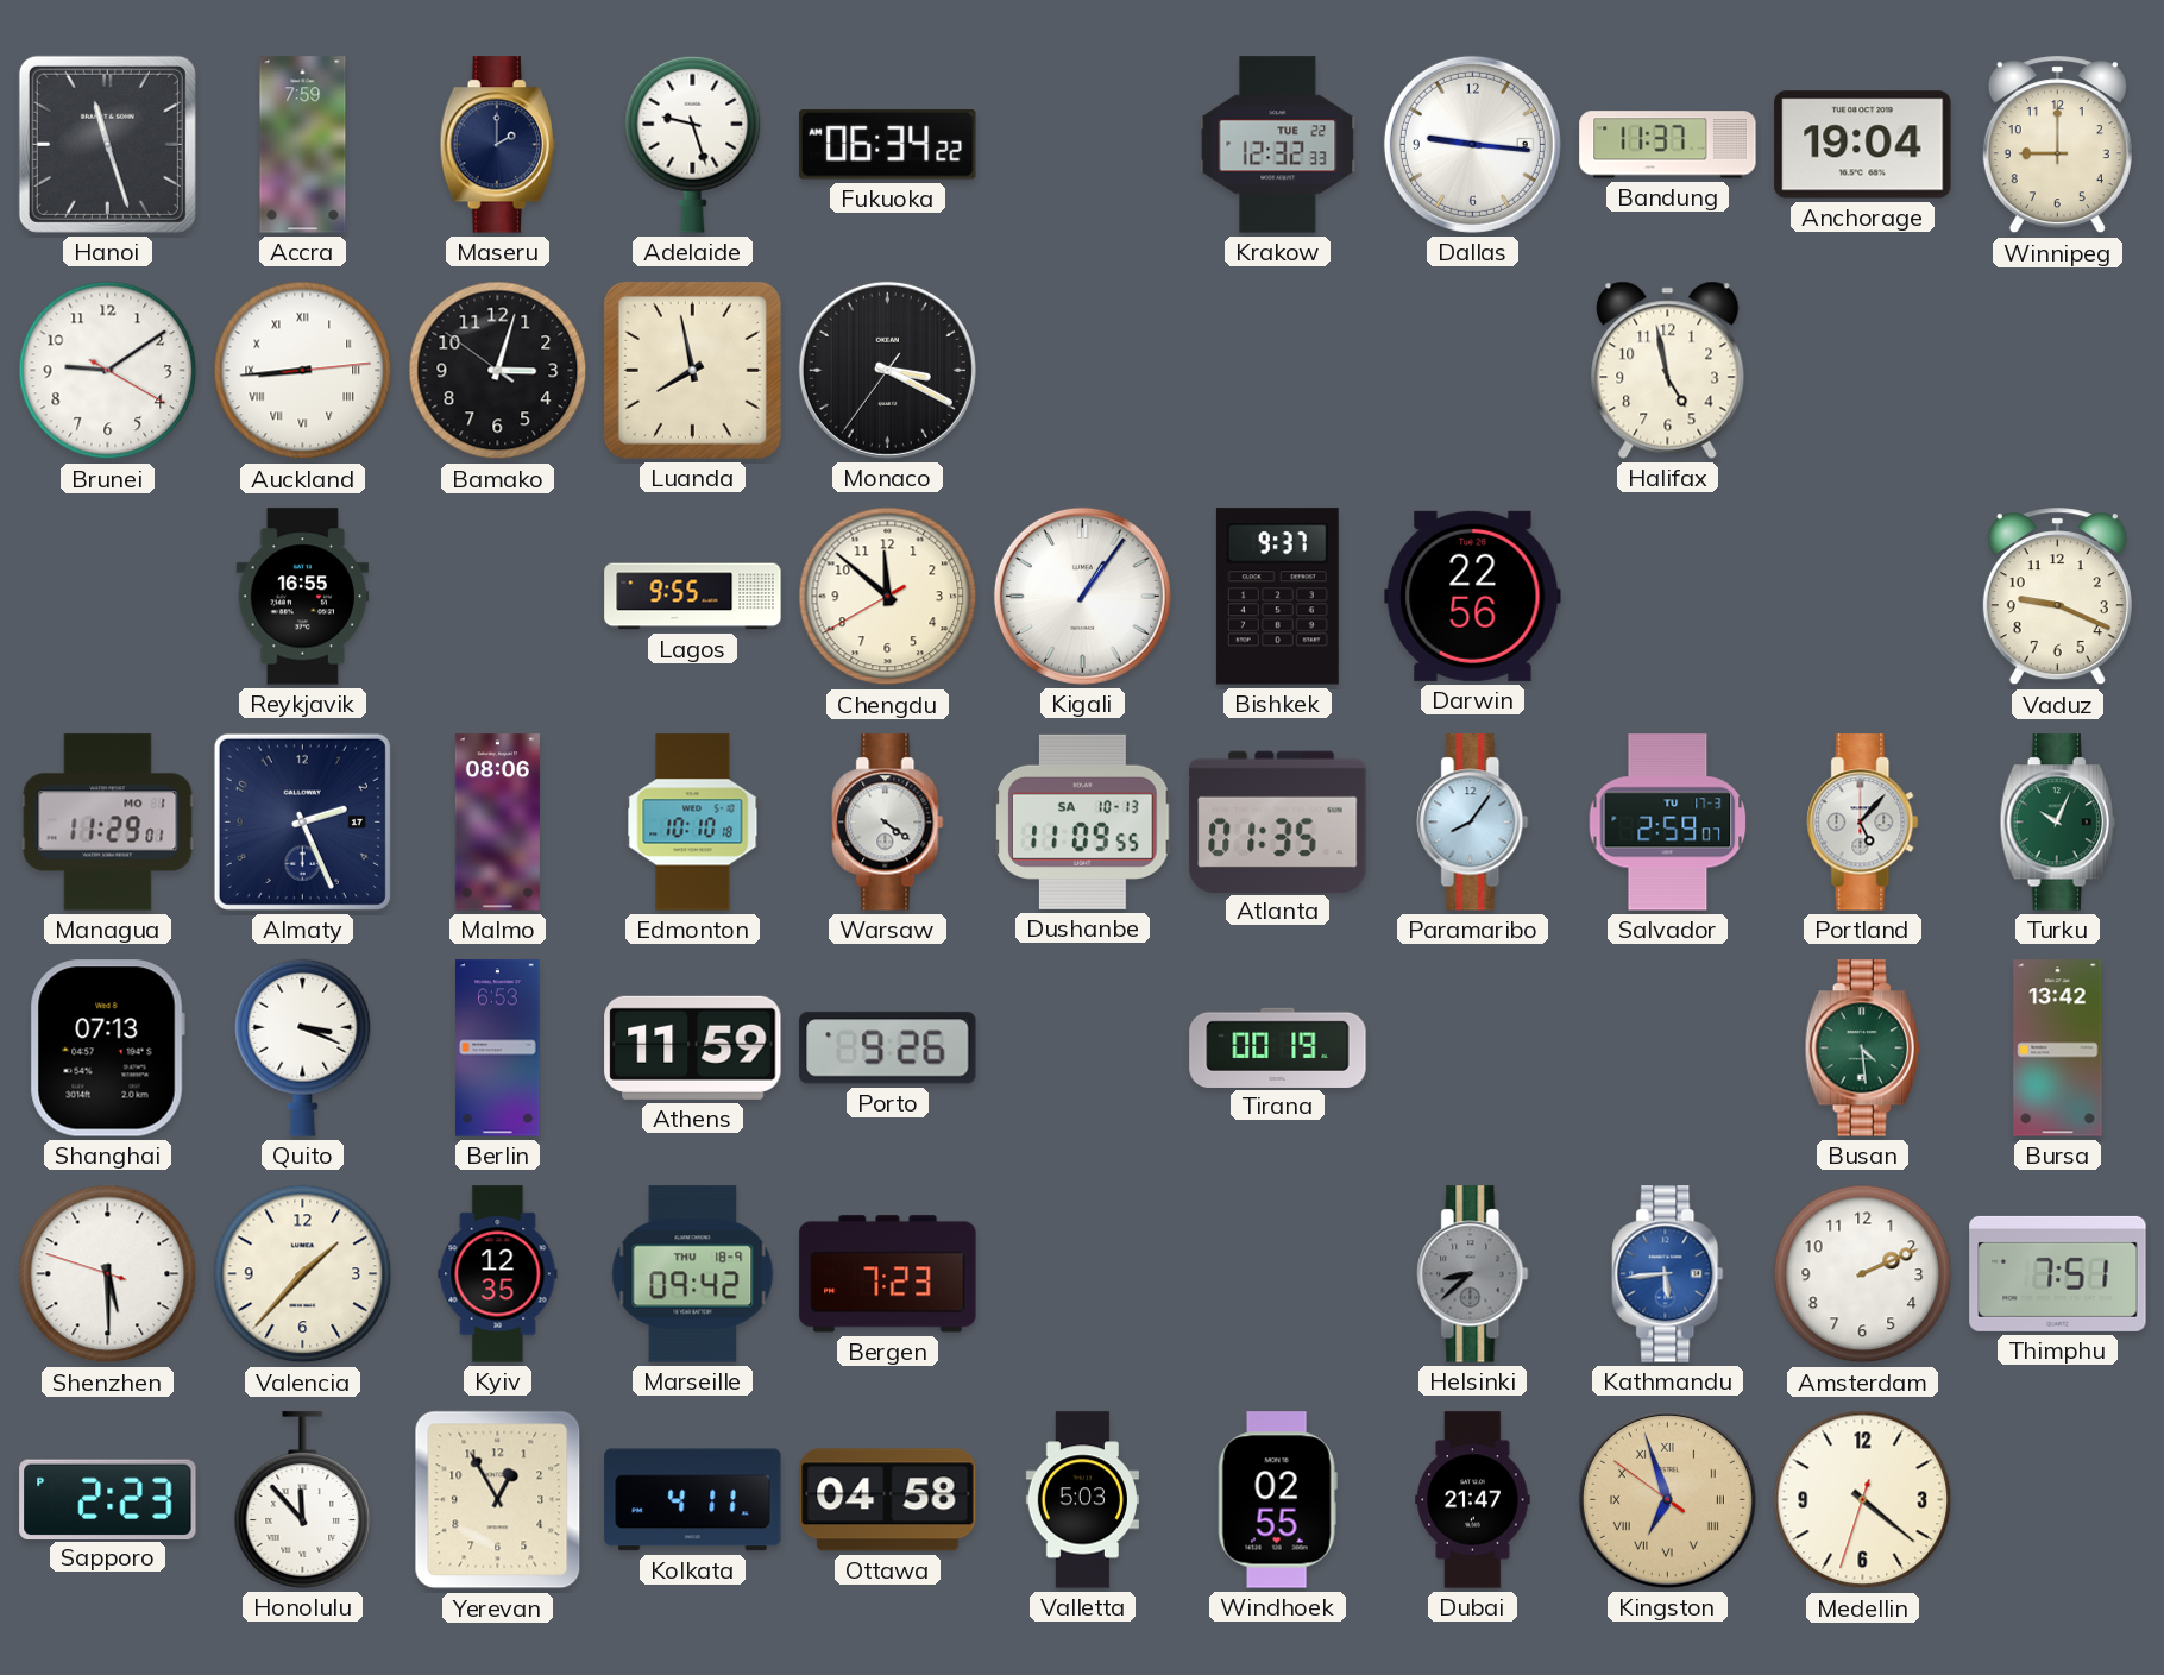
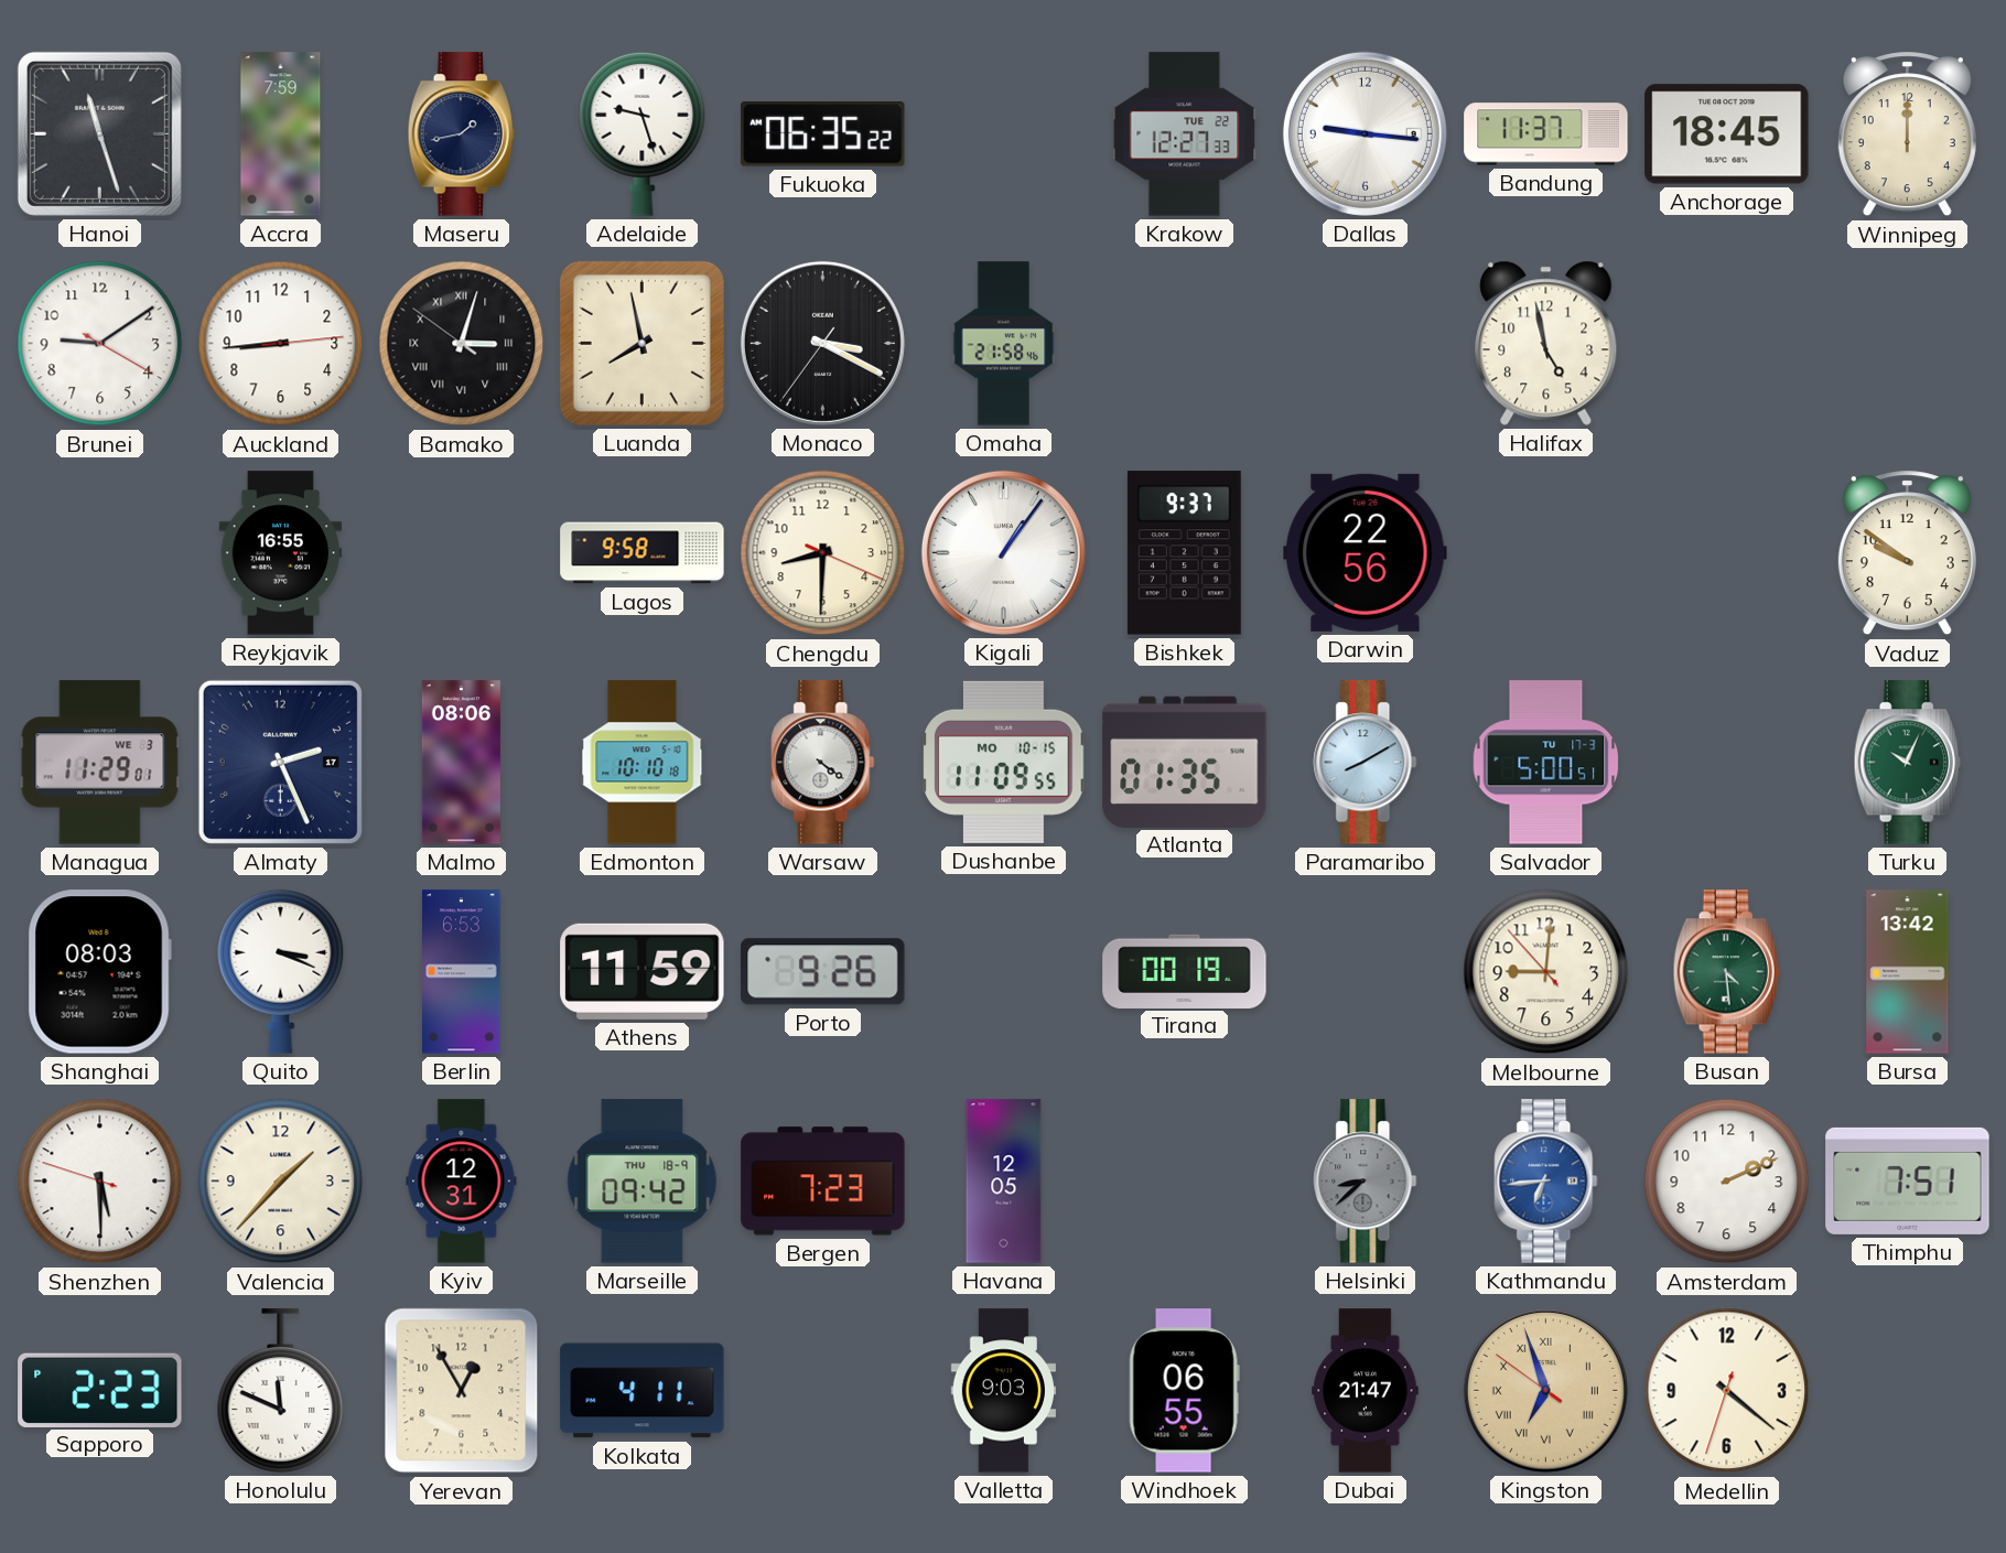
Maseru: 2:00 -> 1:43 (461, 134)
Fukuoka: 06:34 -> 06:35 (823, 134)
Krakow: 12:32 -> 12:27 (1185, 134)
Anchorage: 19:04 -> 18:45 (1727, 134)
Winnipeg: 9:00 -> 12:00 (1907, 134)
Auckland numerals: Roman -> Arabic (281, 344)
Bamako numerals: Arabic -> Roman (462, 344)
Omaha: none -> 21:58 (1004, 344)
Lagos: 9:55 -> 9:58 (643, 553)
Chengdu: 11:51 -> 8:30 (823, 553)
Vaduz: 9:19 -> 9:51 (1907, 553)
Managua date: MO 1 -> WE 3 (100, 763)
Dushanbe date: SA 10-13 -> MO 10-15 (1004, 762)
Paramaribo: 8:06 -> 8:10 (1366, 763)
Salvador: 2:59 -> 5:00 (1546, 763)
Portland: 5:07 -> none (1863, 823)
Shanghai: 07:13 -> 08:03 (99, 972)
Melbourne: none -> 9:00 (1546, 972)
Kyiv: 12:35 -> 12:31 (462, 1182)
Havana: none -> 12:05 (1004, 1182)
Kathmandu: 5:44 -> 6:44 (1546, 1182)
Honolulu: 11:53 -> 11:49 (281, 1391)
Ottawa: 04:58 -> none (888, 1500)
Valletta: 5:03 -> 9:03 (1003, 1391)
Windhoek: 02:55 -> 06:55 (1184, 1391)
